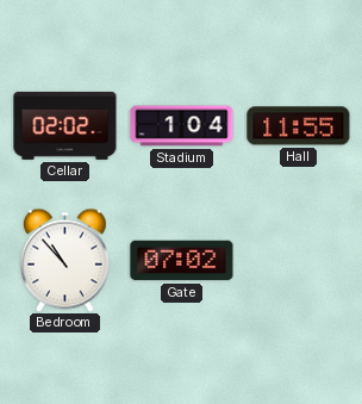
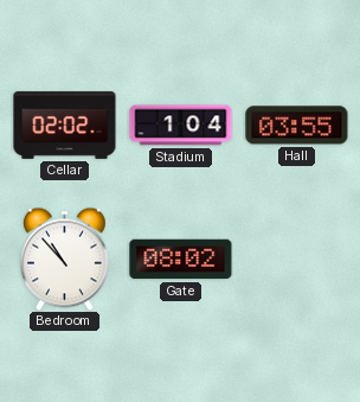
Hall: 11:55 -> 03:55 (297, 126)
Gate: 07:02 -> 08:02 (181, 260)
